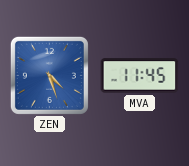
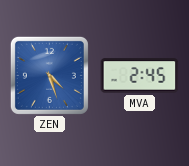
MVA: 11:45 -> 2:45 (140, 76)
